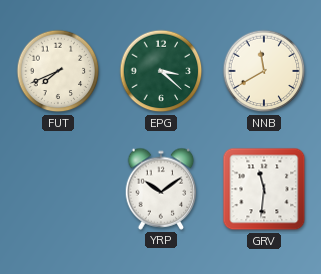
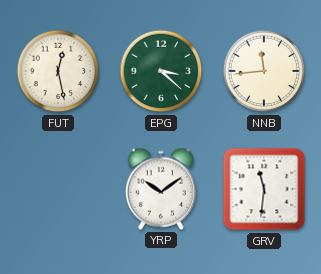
FUT: 7:41 -> 12:28 (58, 71)
NNB: 11:40 -> 11:44 (264, 71)
